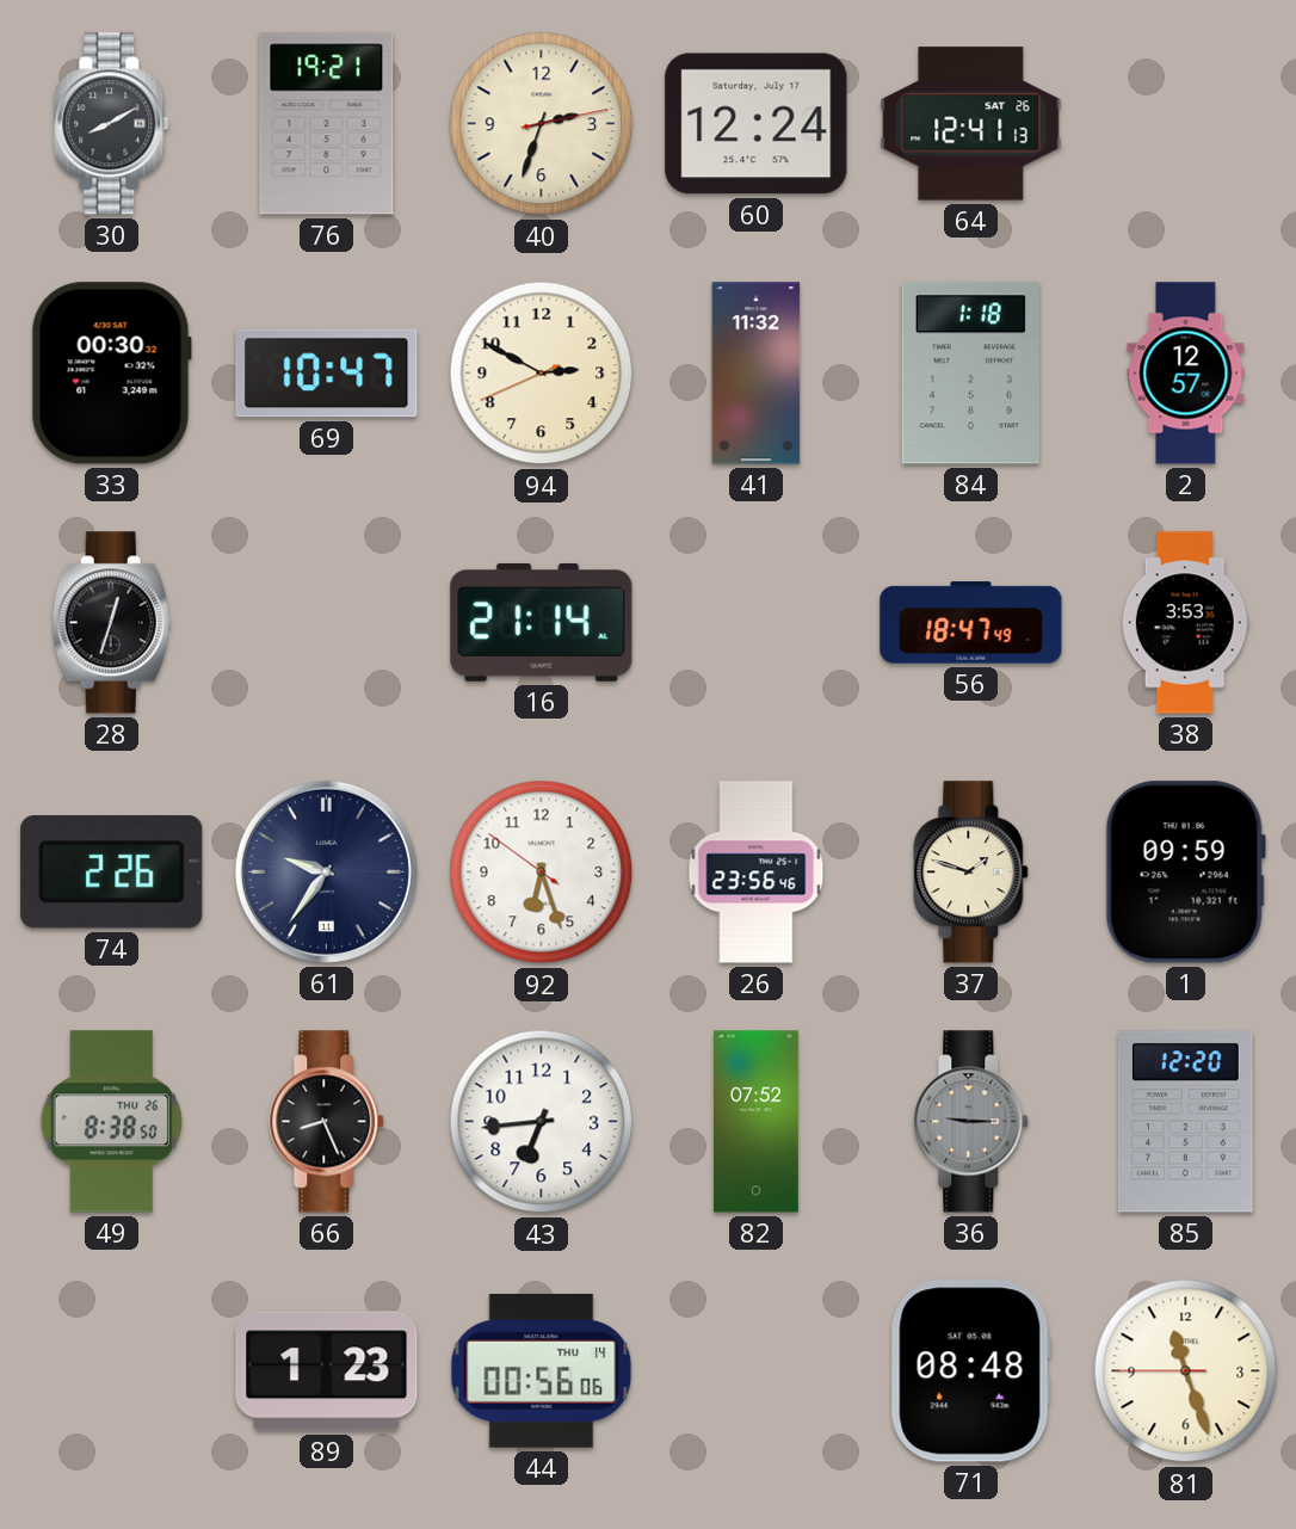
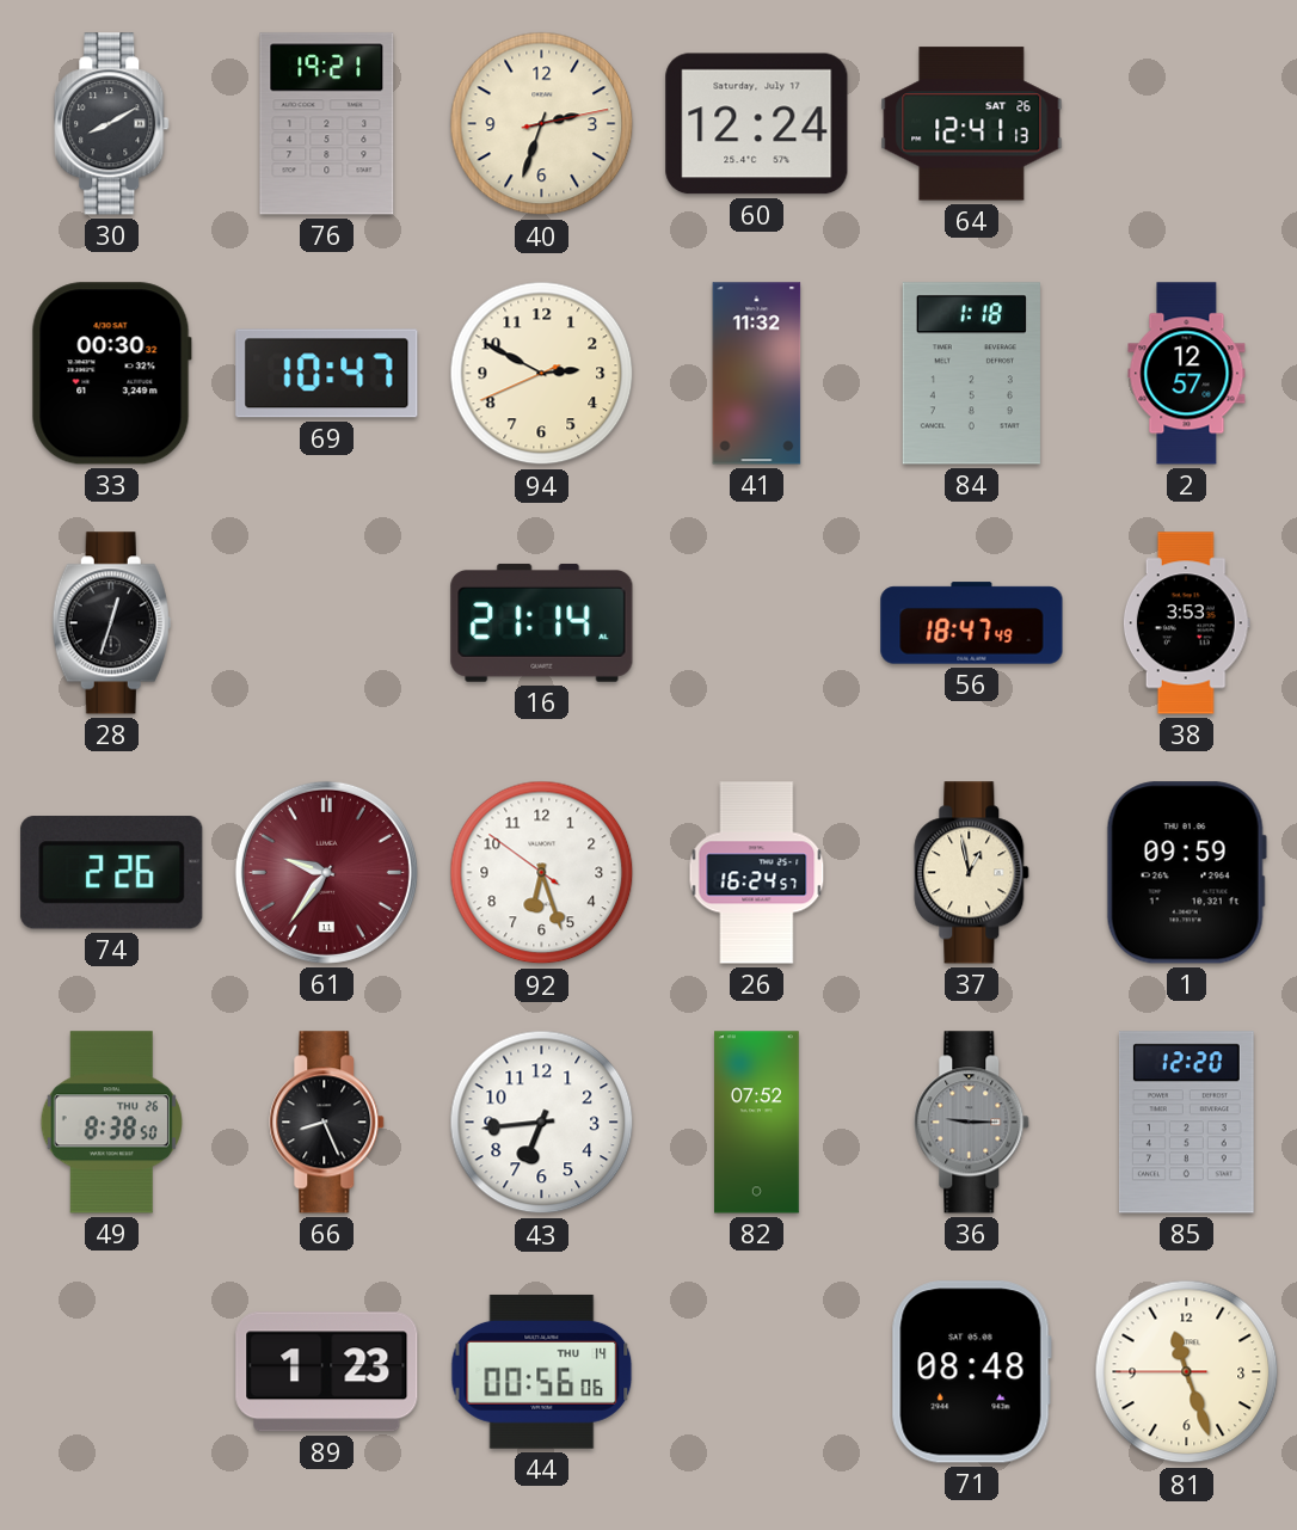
61 dial: navy -> burgundy (326, 872)
26: 23:56 -> 16:24 (757, 873)
37: 1:48 -> 12:58 (972, 873)
